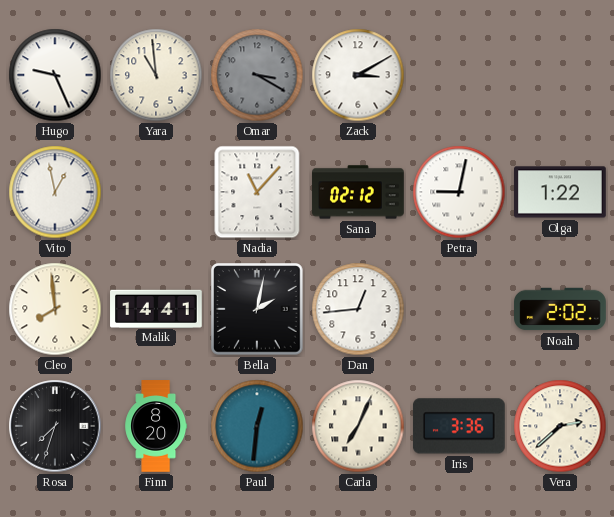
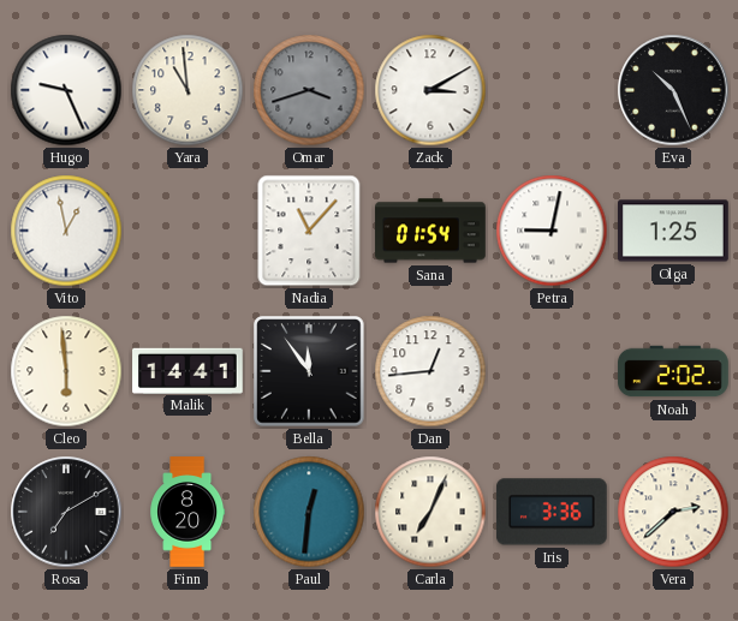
Omar: 3:20 -> 3:42 (309, 90)
Eva: none -> 10:26 (673, 90)
Sana: 02:12 -> 01:54 (430, 231)
Olga: 1:22 -> 1:25 (673, 231)
Cleo: 7:59 -> 5:59 (66, 371)
Bella: 2:02 -> 11:54 (309, 371)
Rosa: 7:33 -> 7:10 (66, 512)
